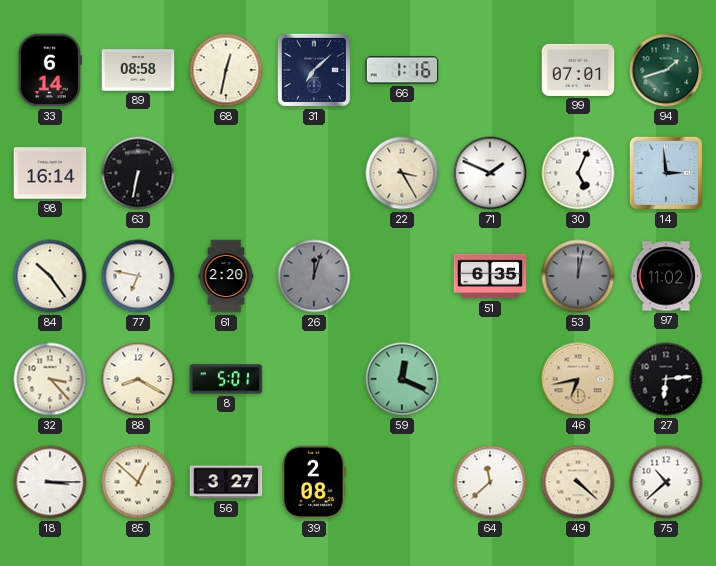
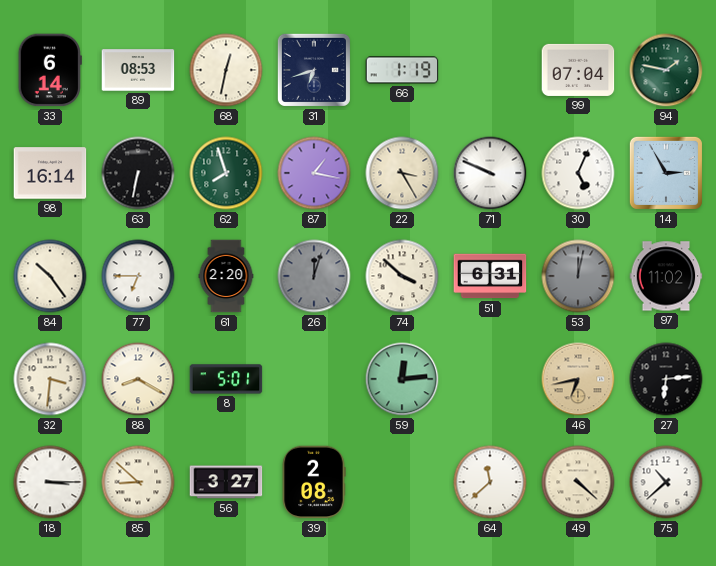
89: 08:58 -> 08:53 (138, 70)
31: 7:08 -> 6:42 (314, 70)
66: 1:16 -> 1:19 (402, 70)
99: 07:01 -> 07:04 (578, 70)
94: 1:42 -> 1:47 (666, 70)
62: none -> 7:57 (226, 173)
87: none -> 1:17 (314, 173)
71: 1:49 -> 9:49 (490, 173)
14: 2:59 -> 2:55 (666, 173)
77: 6:47 -> 6:45 (138, 276)
74: none -> 3:52 (402, 276)
51: 6:35 -> 6:31 (490, 276)
32: 3:23 -> 3:31 (50, 379)
59: 12:19 -> 12:14 (402, 379)
85: 12:52 -> 8:52 (138, 482)
